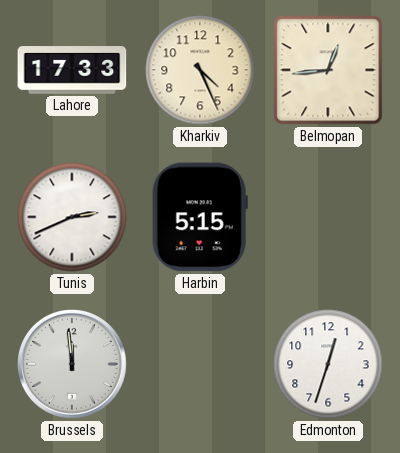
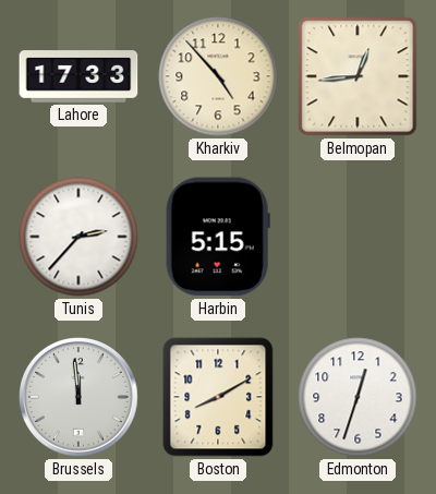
Kharkiv: 4:26 -> 4:53 (218, 76)
Tunis: 2:41 -> 2:37 (78, 237)
Boston: none -> 8:10 (218, 397)
